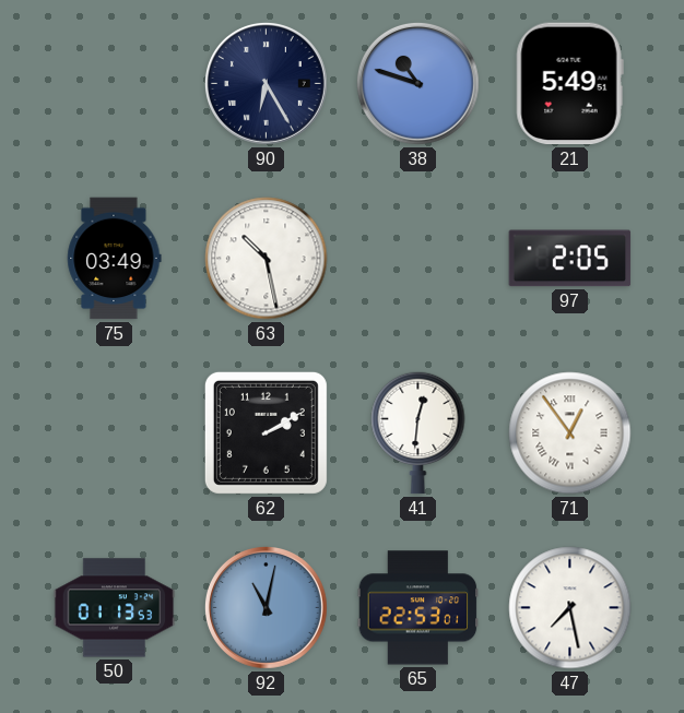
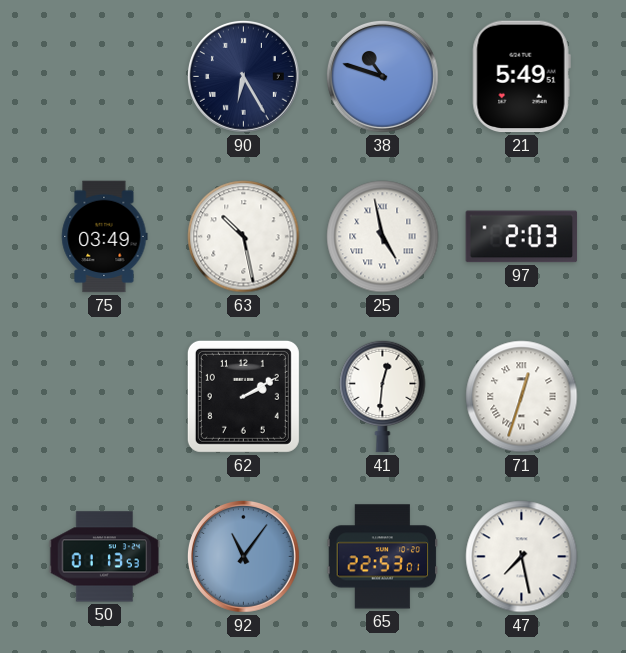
25: none -> 4:58 (383, 237)
97: 2:05 -> 2:03 (522, 237)
71: 12:54 -> 12:33 (522, 397)
92: 11:02 -> 11:06 (243, 556)
